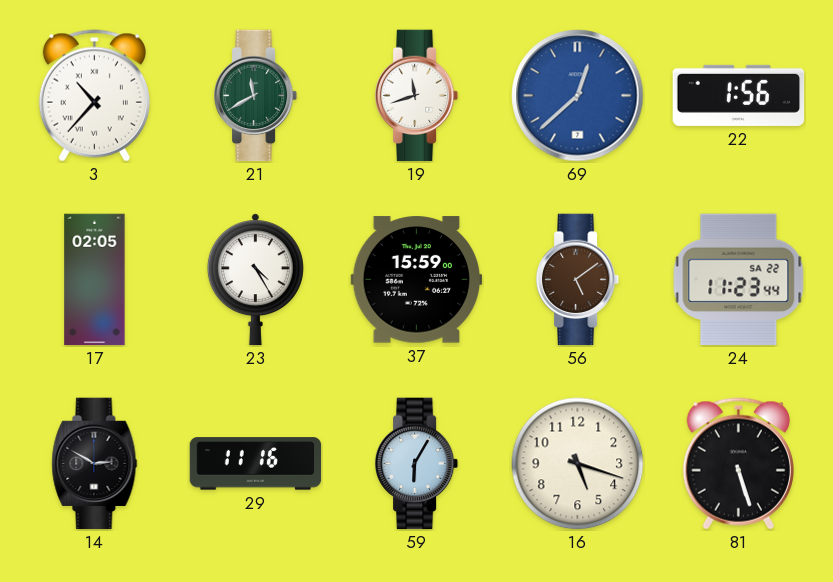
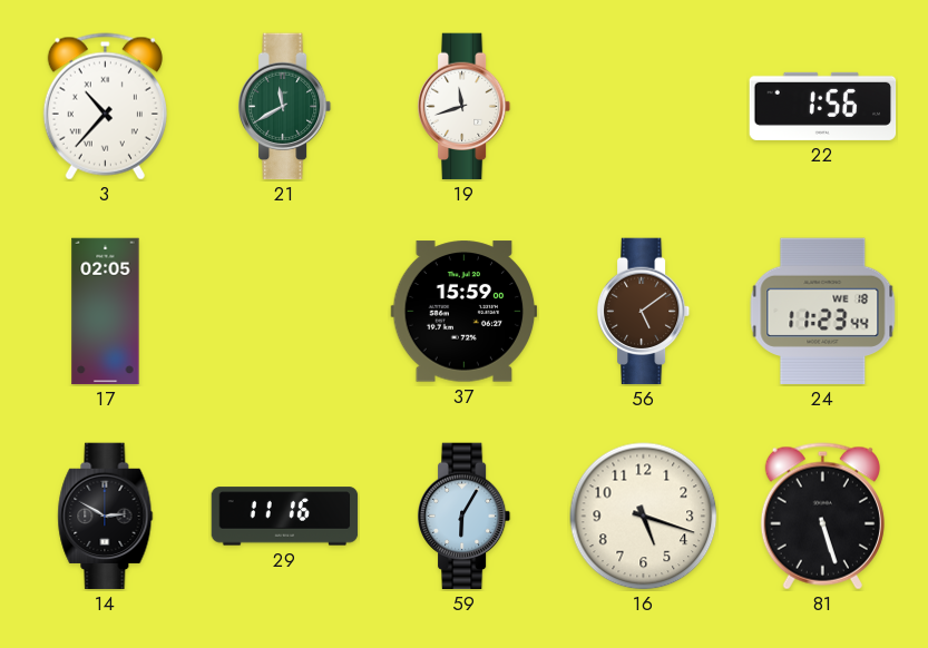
69: 12:38 -> none (578, 96)
23: 4:25 -> none (255, 280)
24 date: SA 22 -> WE 18 (823, 312)
